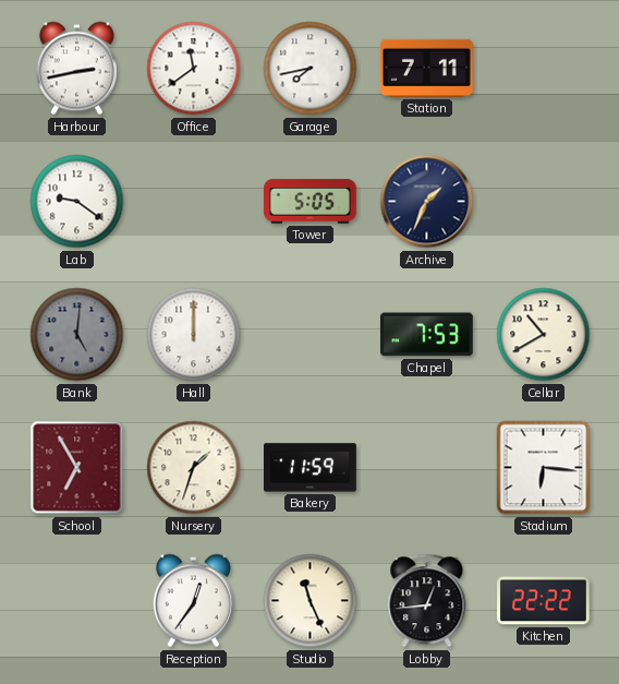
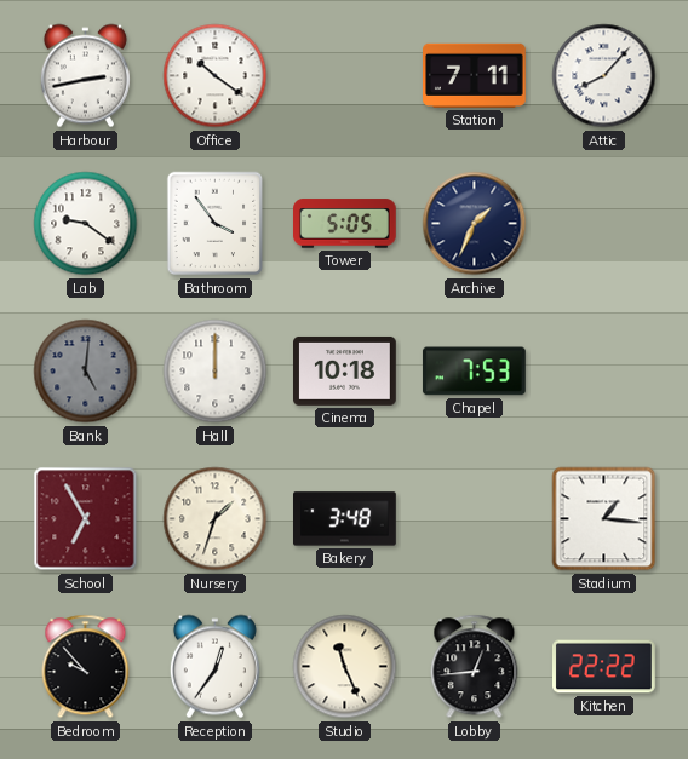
Office: 11:39 -> 10:21 (216, 76)
Garage: 7:43 -> none (311, 69)
Attic: none -> 8:07 (604, 76)
Bathroom: none -> 3:54 (216, 224)
Cinema: none -> 10:18 (345, 370)
Cellar: 10:40 -> none (544, 335)
Bakery: 11:59 -> 3:48 (345, 519)
Stadium: 6:16 -> 1:16 (604, 519)
Bedroom: none -> 9:53 (86, 667)
